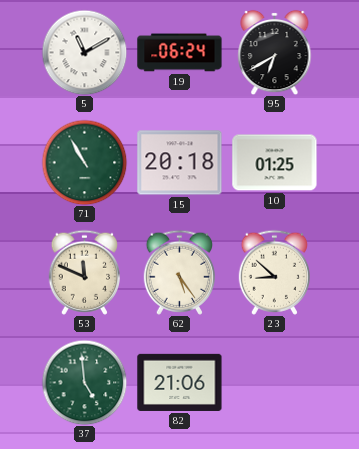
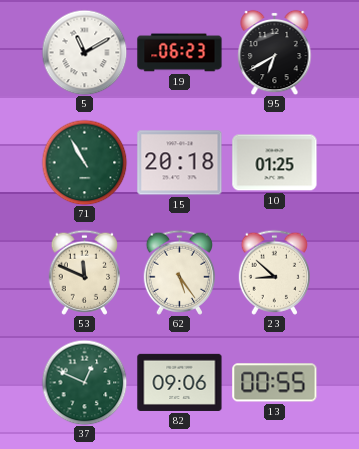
19: 06:24 -> 06:23 (180, 53)
37: 4:59 -> 12:49 (84, 382)
82: 21:06 -> 09:06 (180, 382)
13: none -> 00:55 (275, 383)
